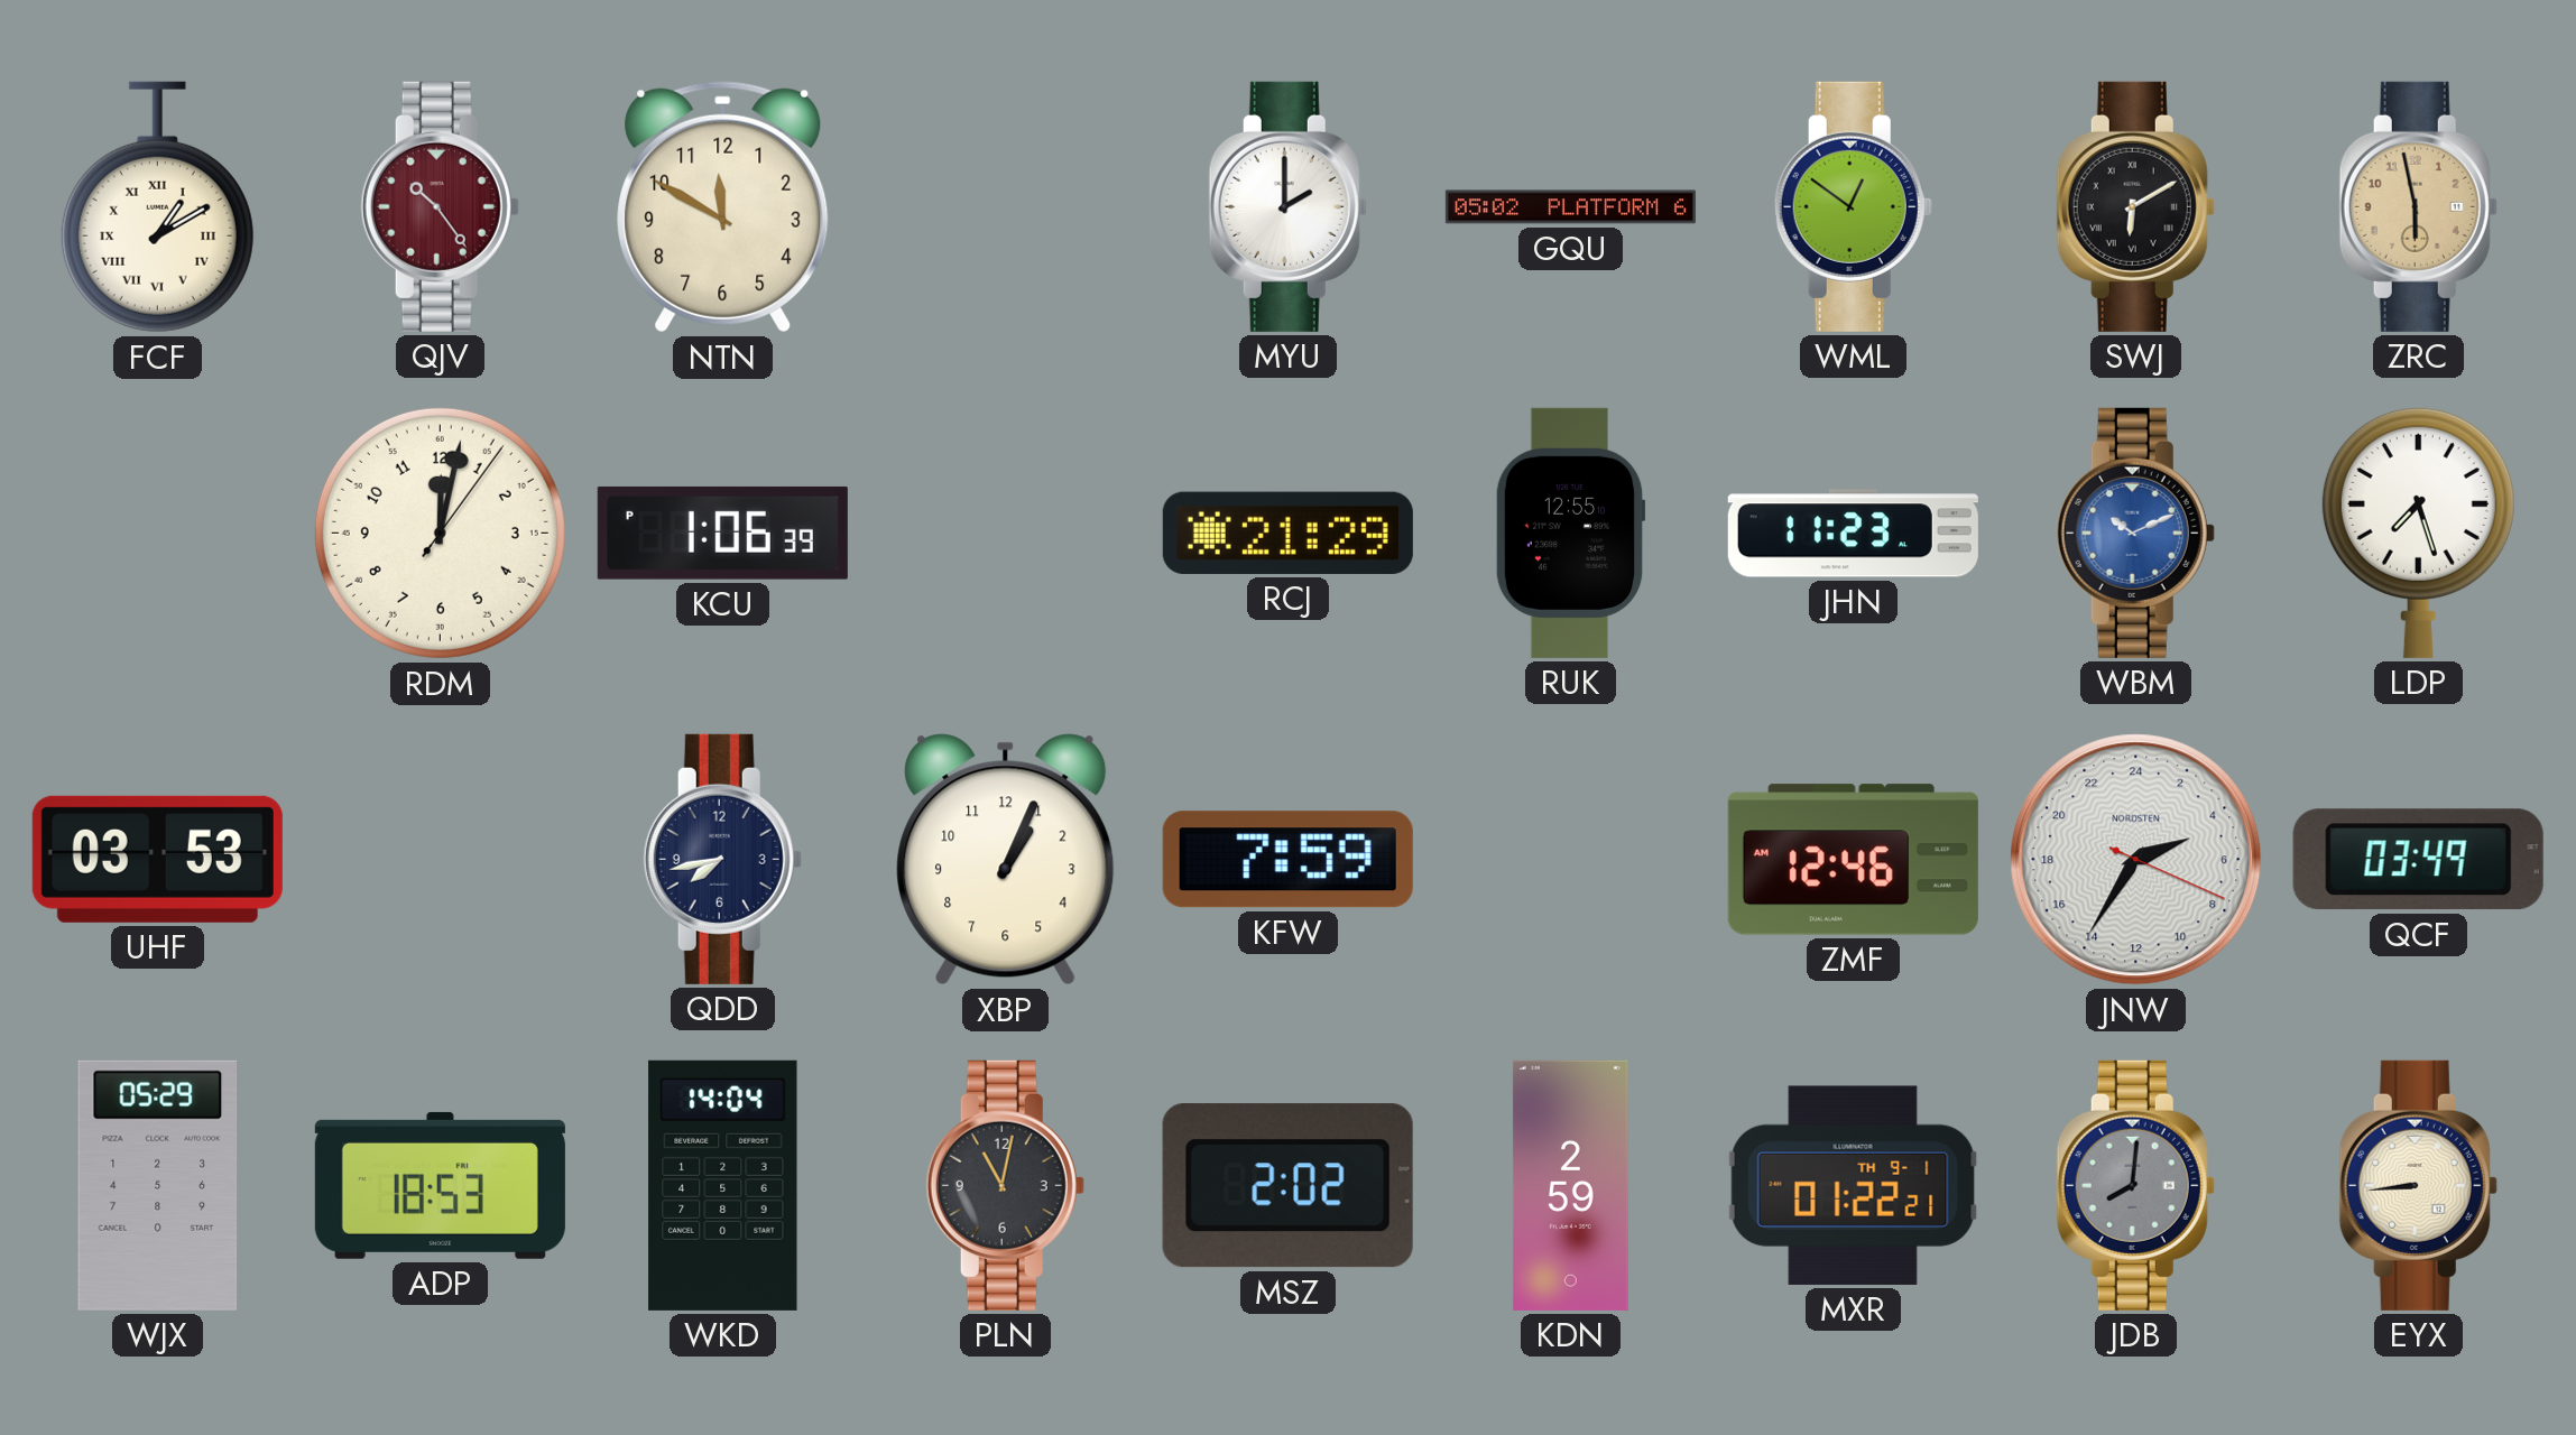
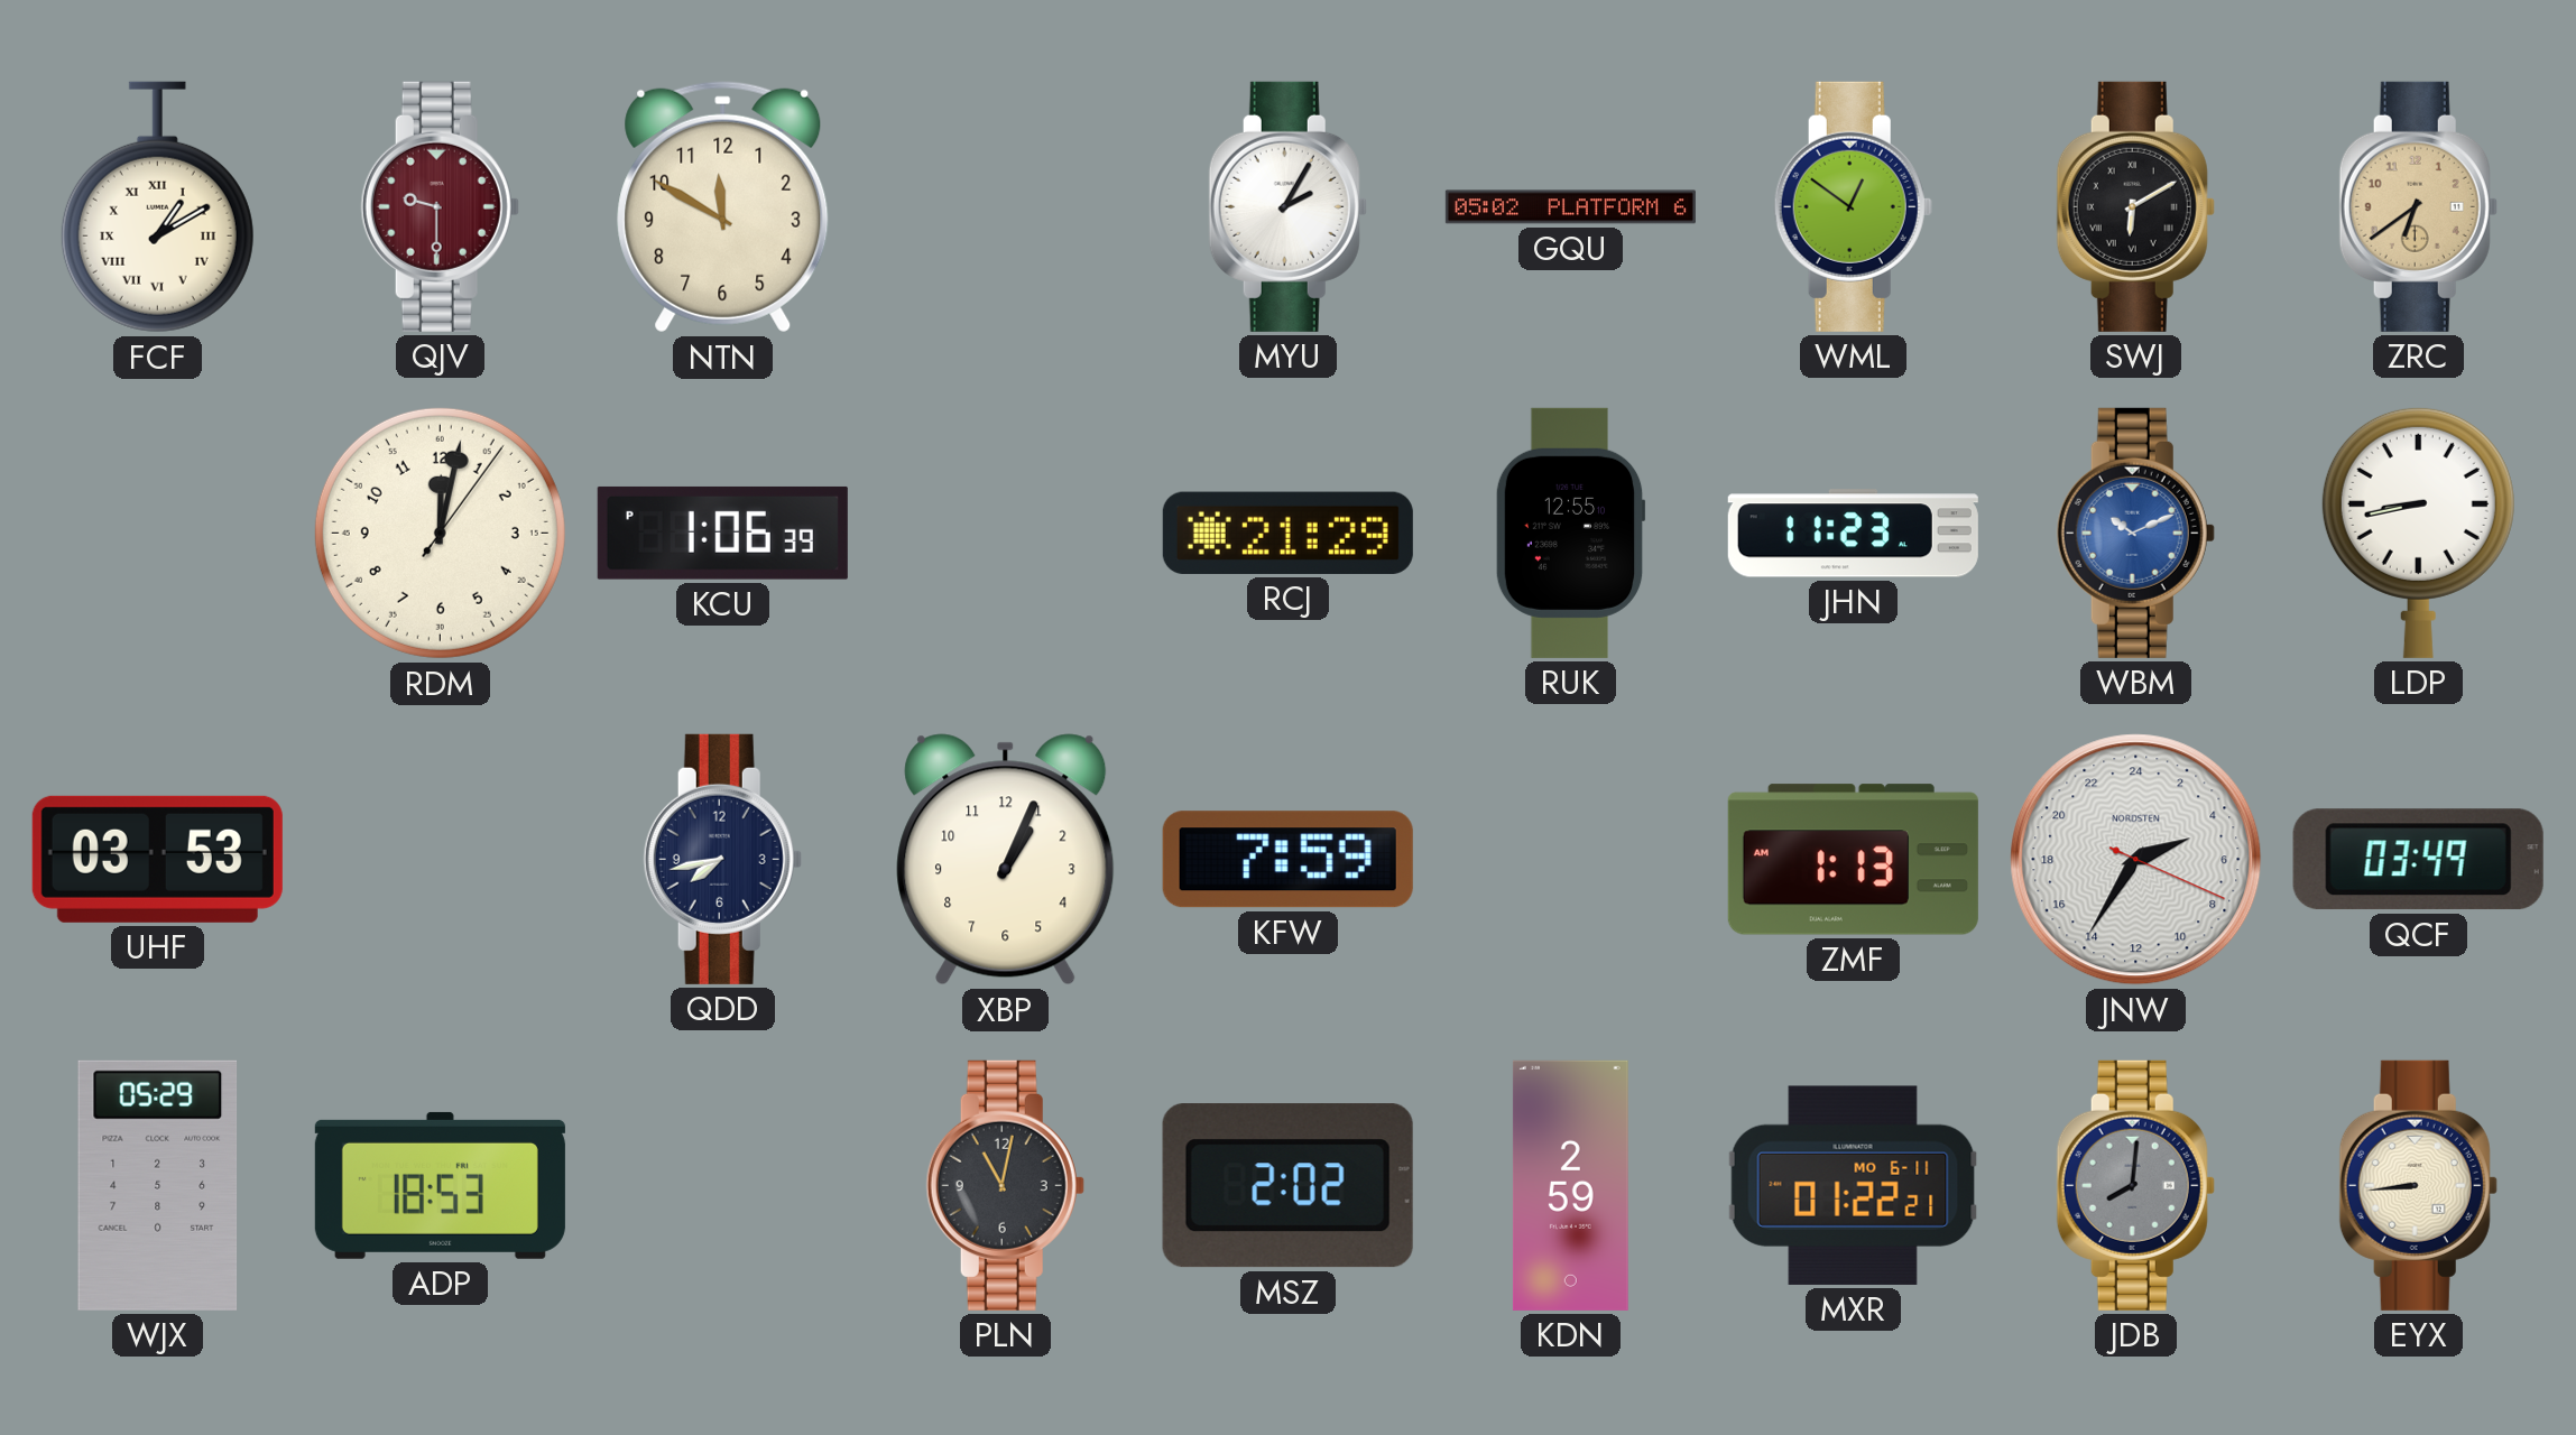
QJV: 10:24 -> 9:30 (440, 206)
MYU: 2:00 -> 2:05 (1287, 206)
ZRC: 5:58 -> 6:39 (2418, 206)
LDP: 7:27 -> 8:43 (2418, 533)
ZMF: 12:46 -> 1:13 (1853, 860)
WKD: 14:04 -> none (723, 1185)
MXR date: TH 9-1 -> MO 6-11 (1854, 1185)
